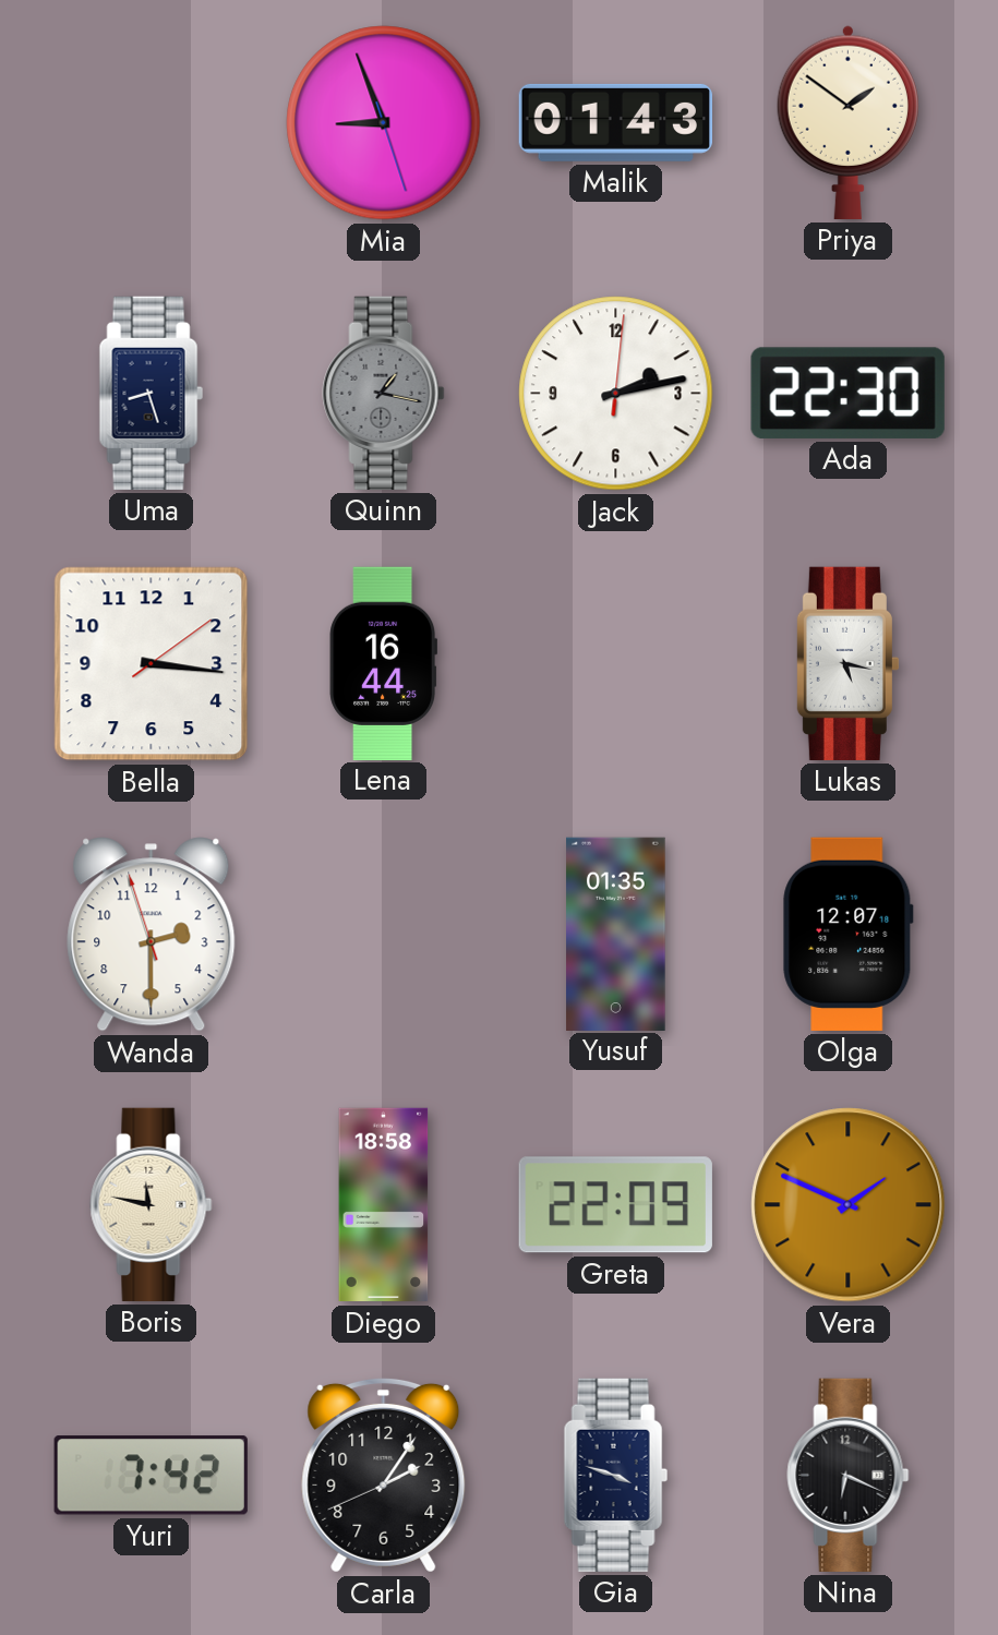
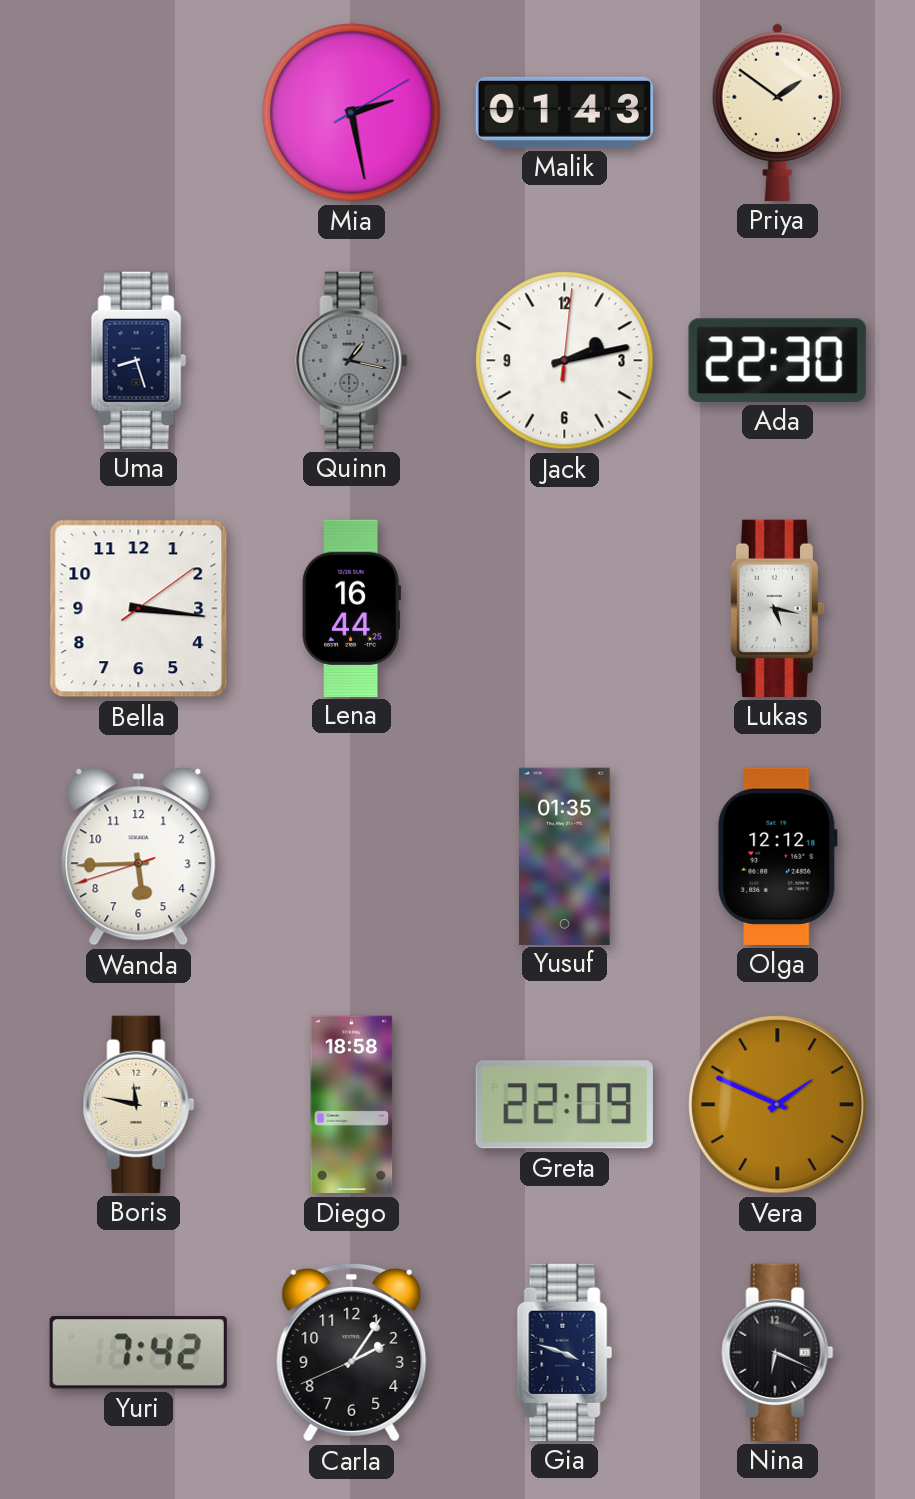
Mia: 8:56 -> 2:28 (352, 113)
Wanda: 2:29 -> 5:44 (139, 857)
Olga: 12:07 -> 12:12 (778, 856)
